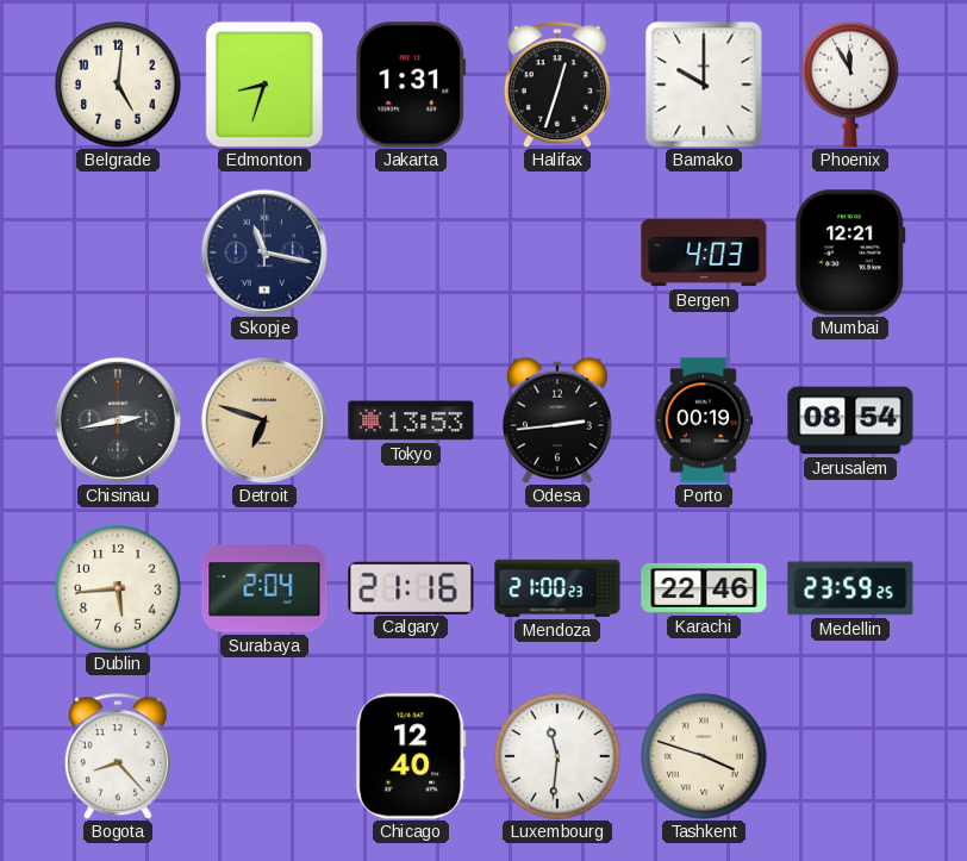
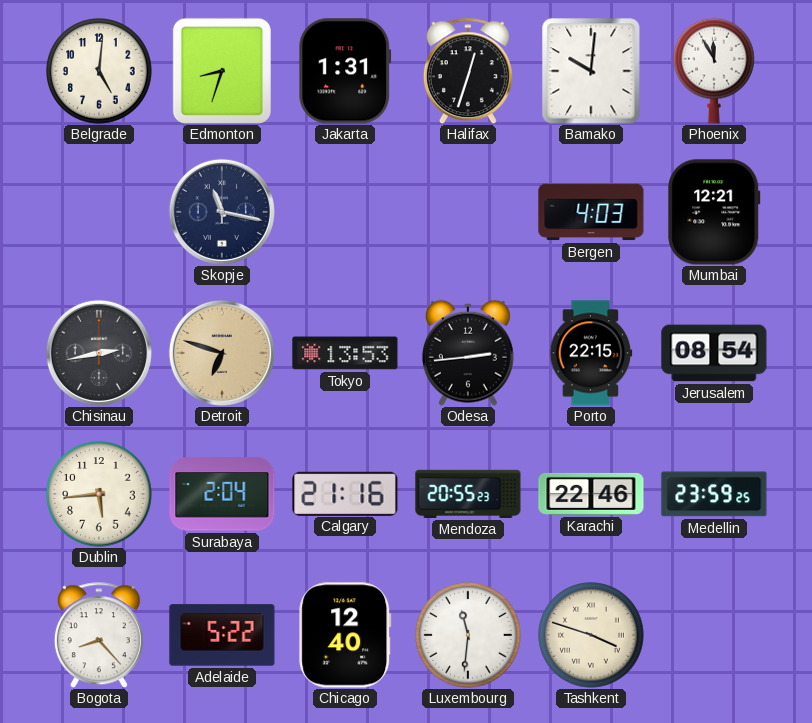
Bamako: 10:00 -> 10:01 (591, 71)
Porto: 00:19 -> 22:15 (591, 353)
Mendoza: 21:00 -> 20:55 (468, 494)
Adelaide: none -> 5:22 (222, 635)
